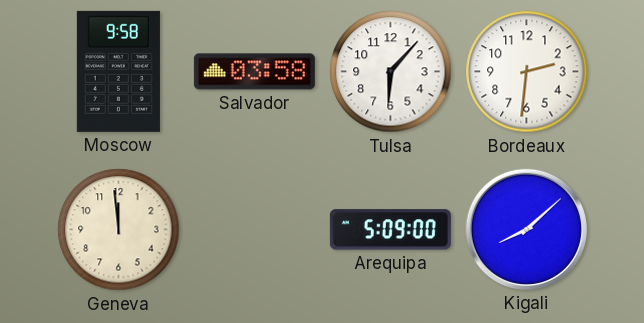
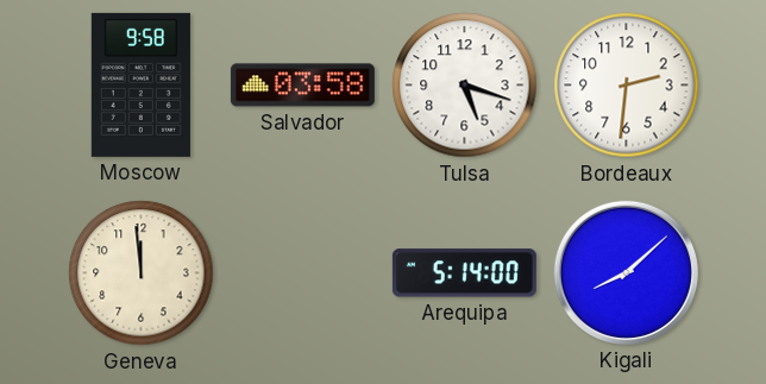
Tulsa: 6:07 -> 5:18 (465, 86)
Arequipa: 5:09 -> 5:14 (464, 273)
